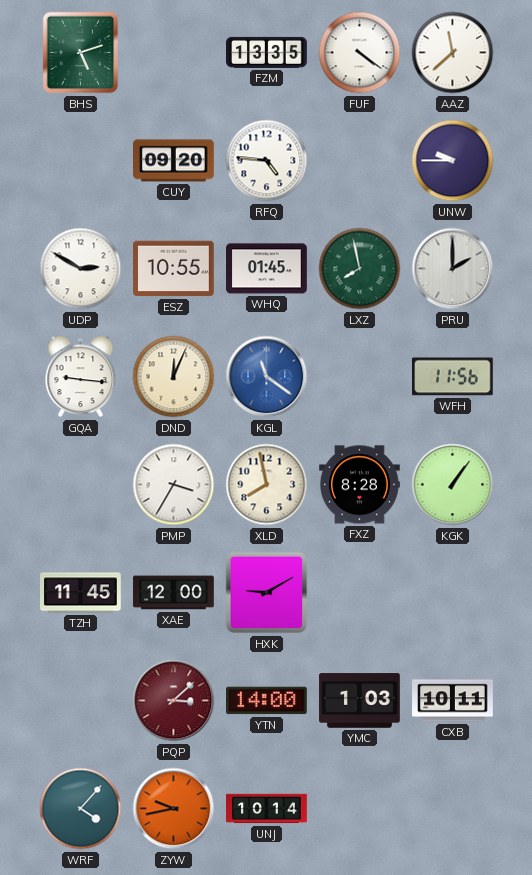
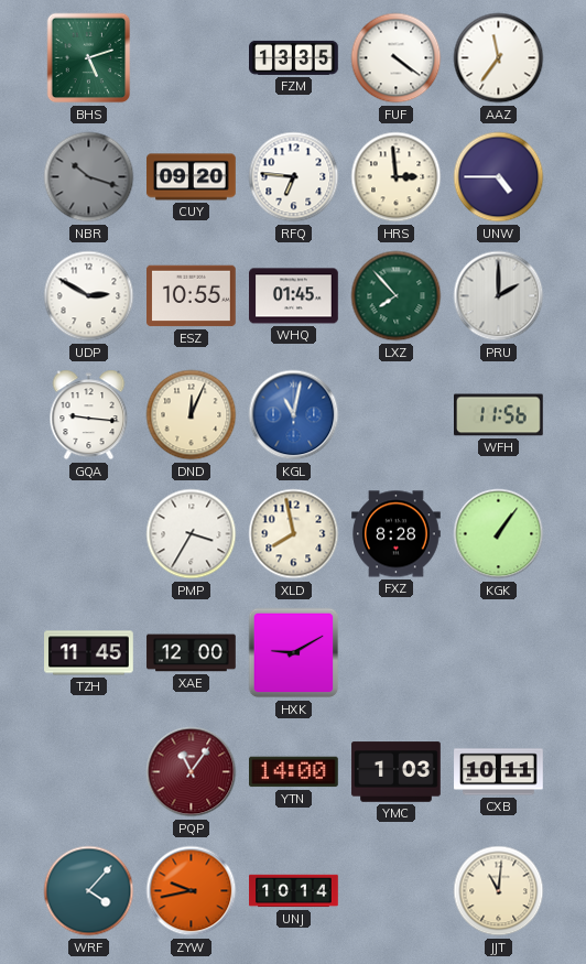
AAZ: 11:38 -> 11:36 (499, 58)
NBR: none -> 10:18 (89, 177)
RFQ: 4:46 -> 6:46 (294, 177)
HRS: none -> 2:59 (397, 177)
UNW: 9:45 -> 4:45 (499, 177)
LXZ: 7:58 -> 7:53 (397, 296)
KGL: 11:21 -> 11:02 (294, 415)
PQP: 3:08 -> 11:06 (192, 772)
JJT: none -> 11:01 (499, 891)
